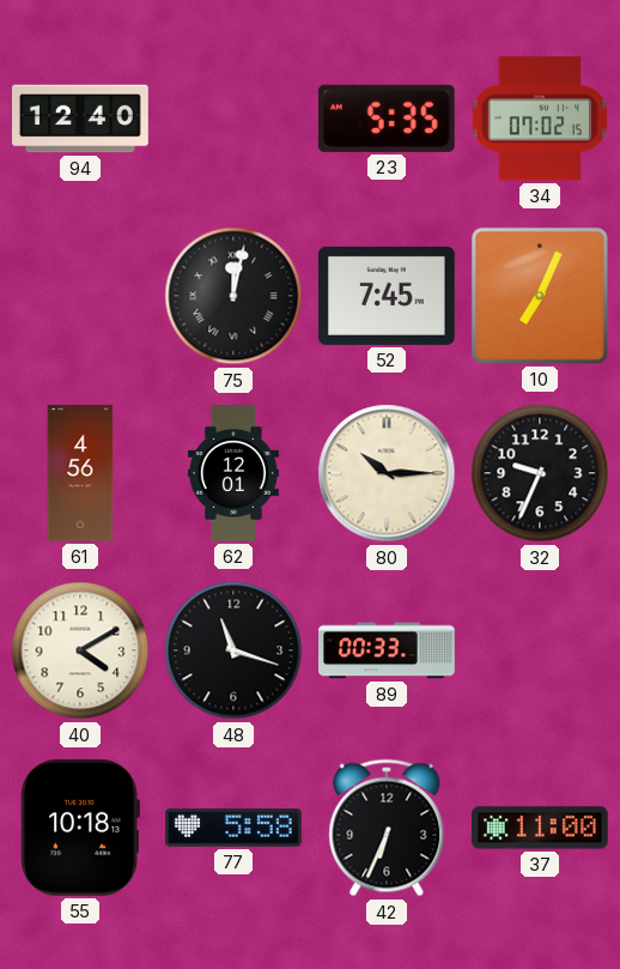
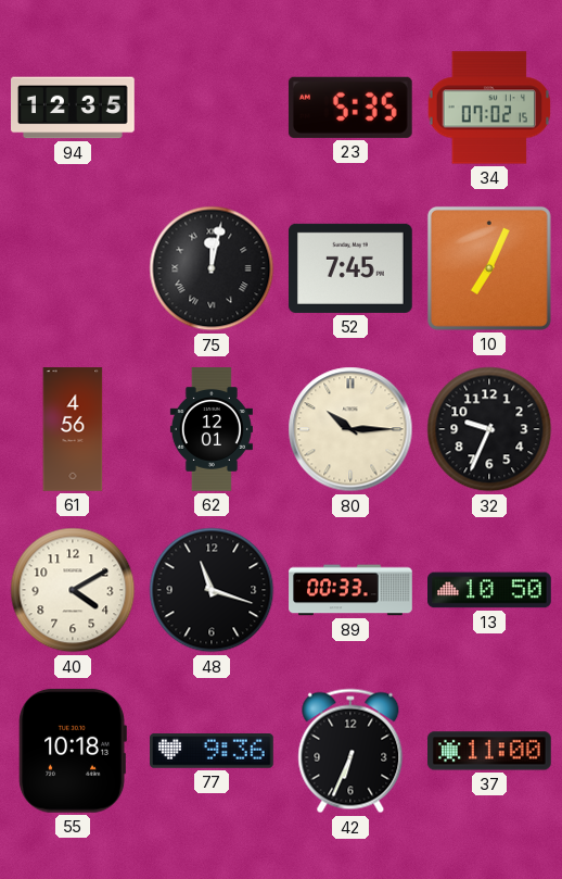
94: 12:40 -> 12:35 (74, 108)
13: none -> 10:50 (490, 590)
77: 5:58 -> 9:36 (213, 752)
